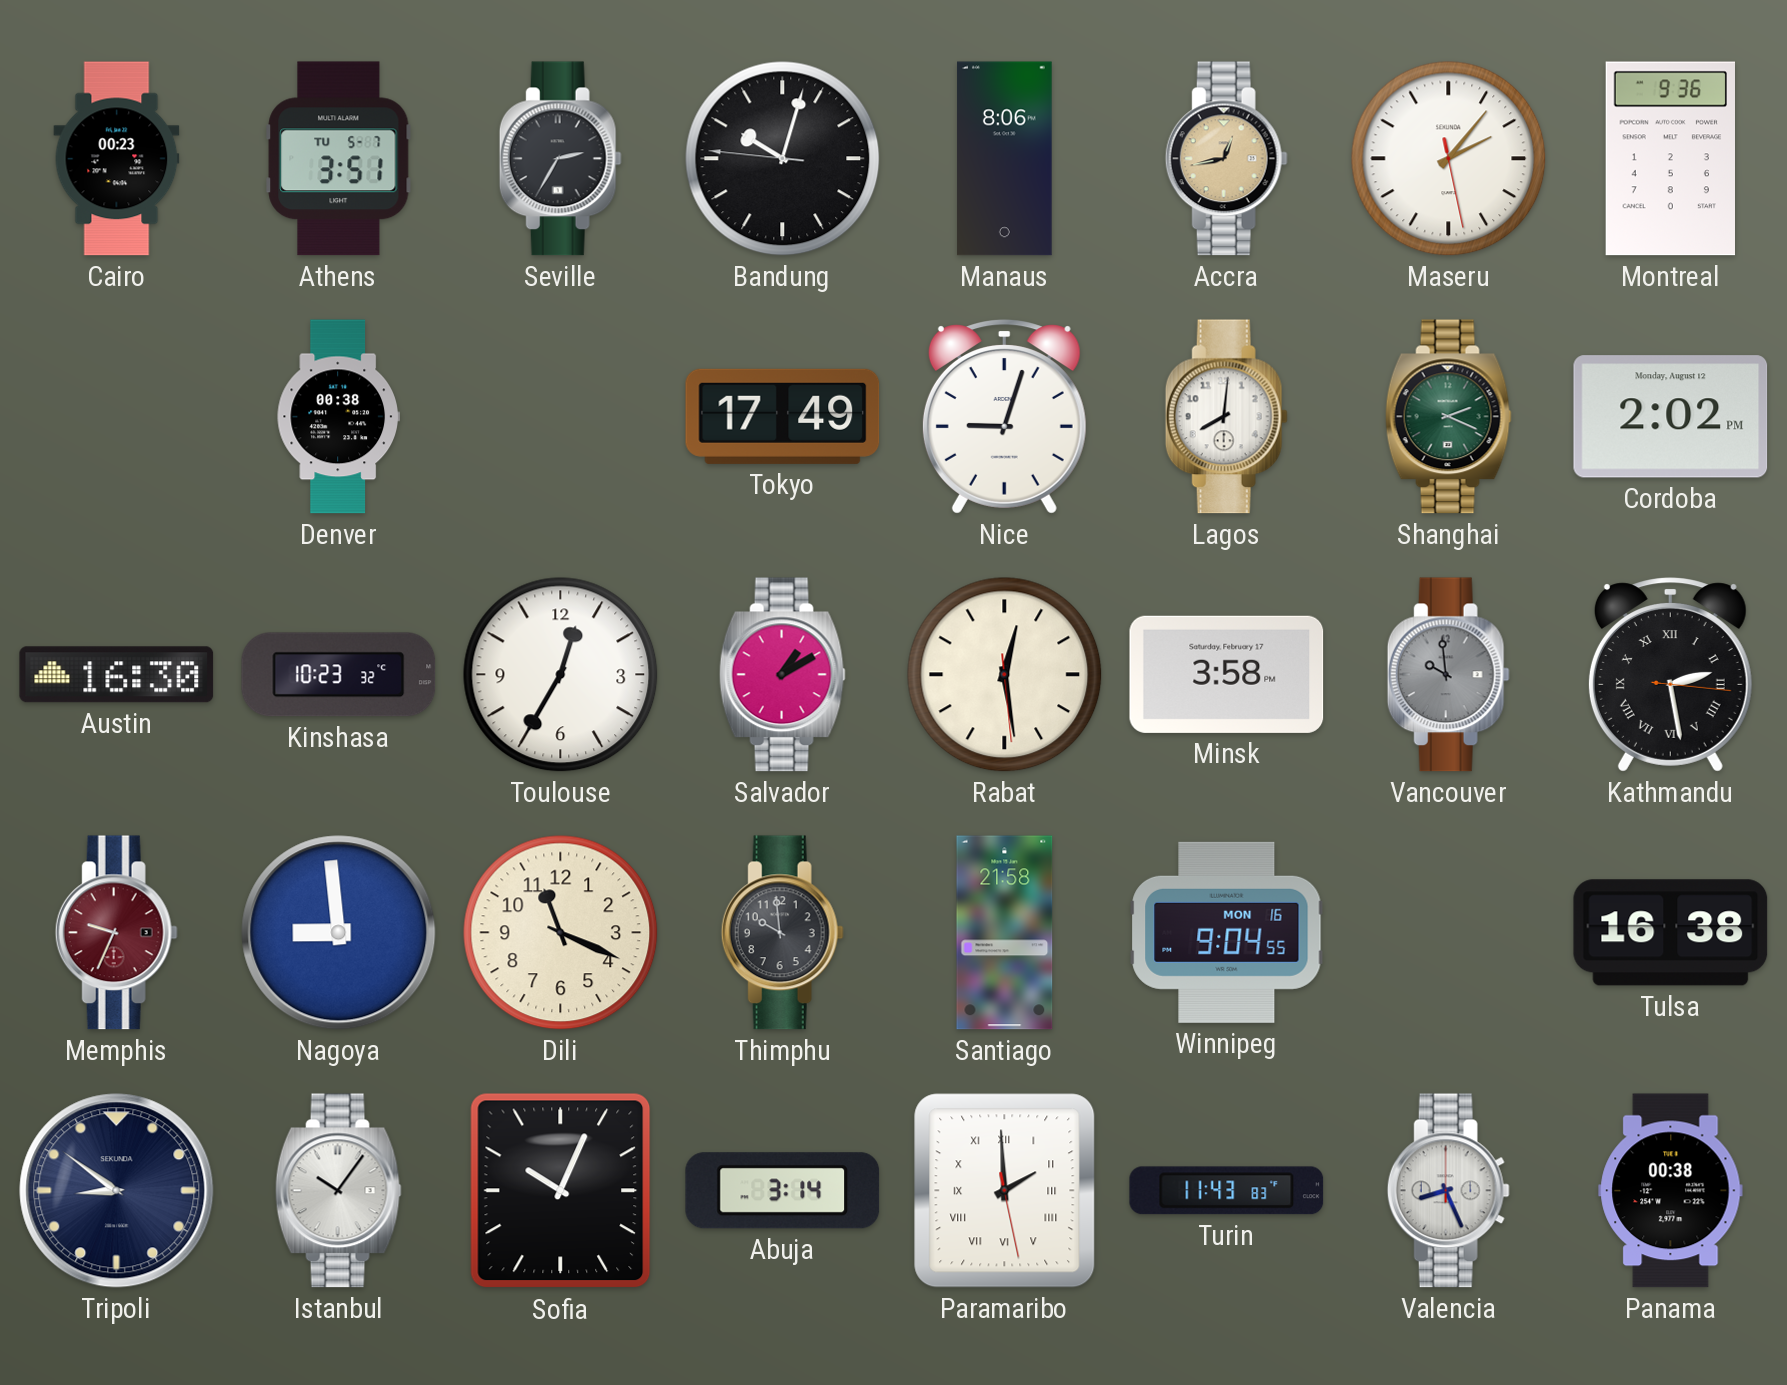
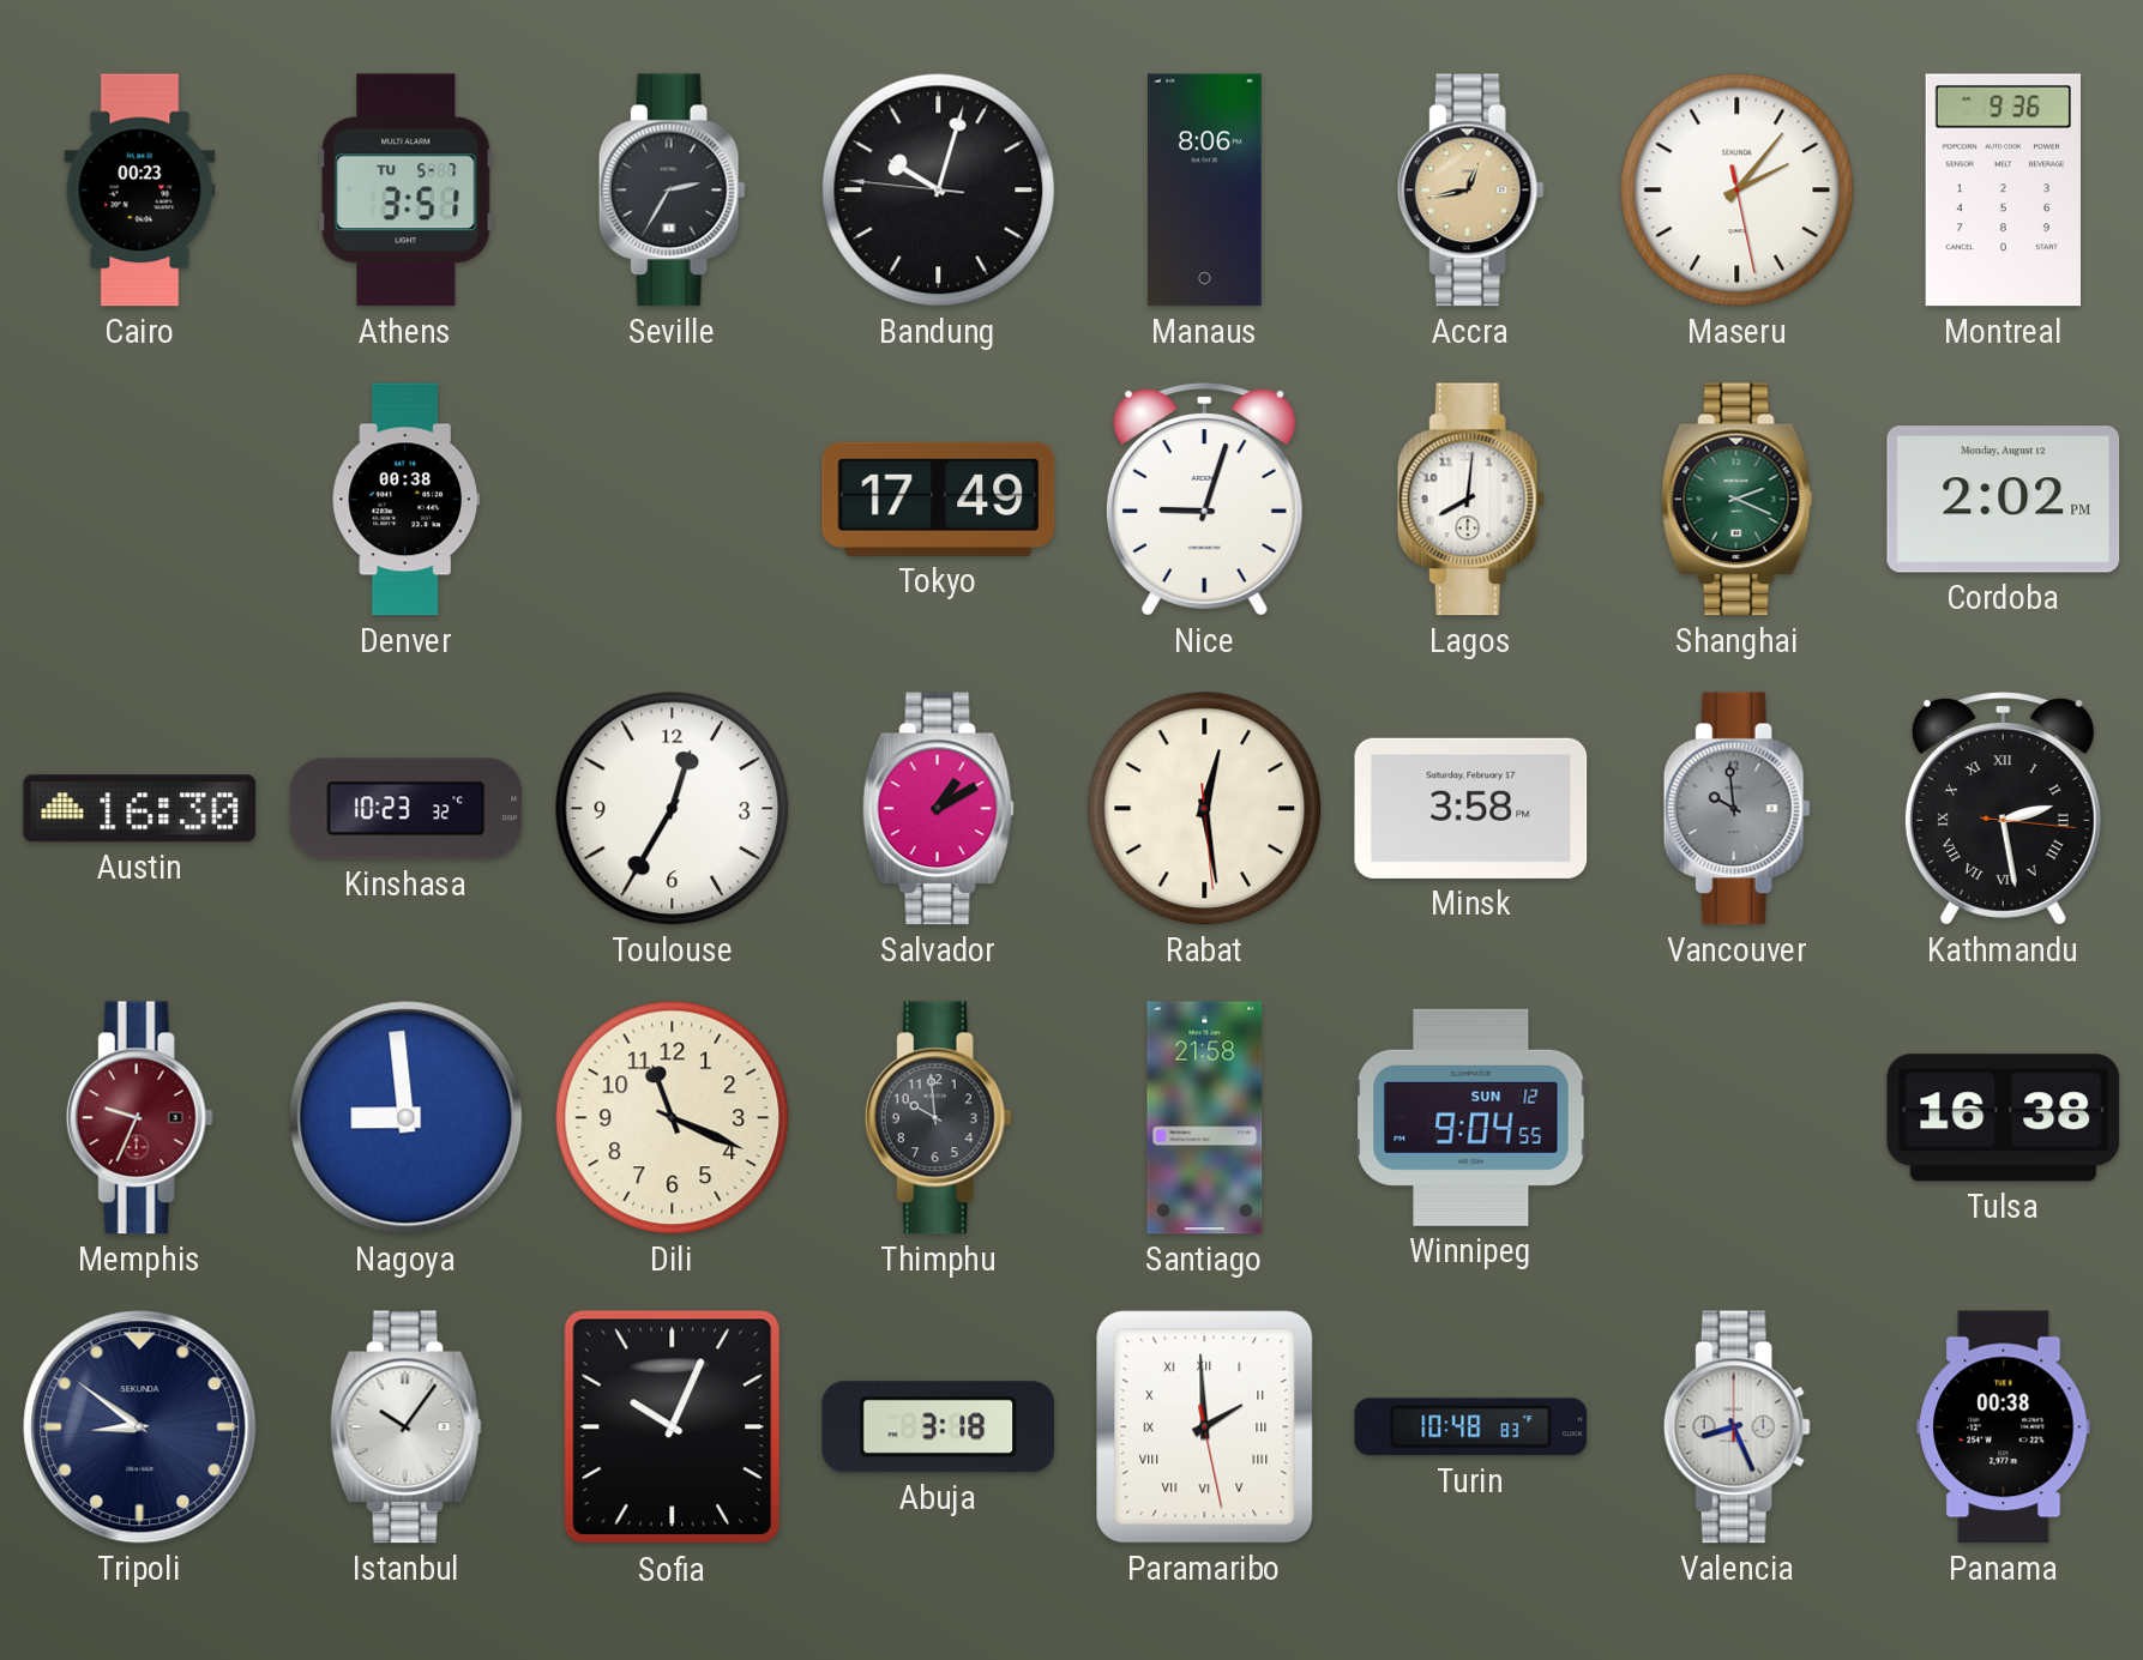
Winnipeg date: MON 16 -> SUN 12 (1471, 1117)
Abuja: 3:14 -> 3:18 (939, 1427)
Turin: 11:43 -> 10:48 (1471, 1427)
